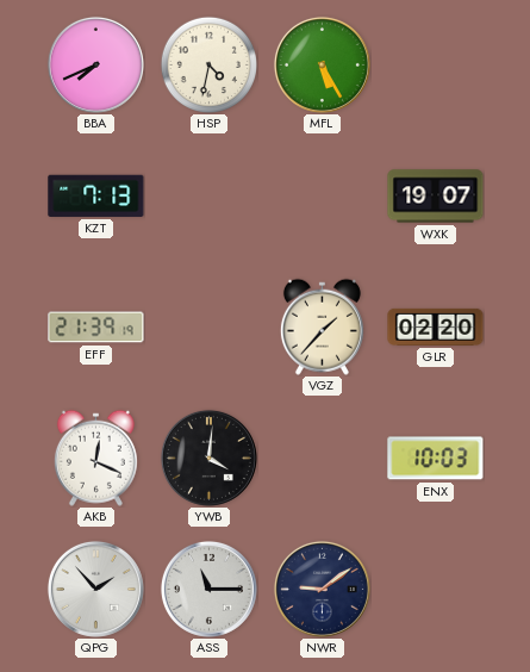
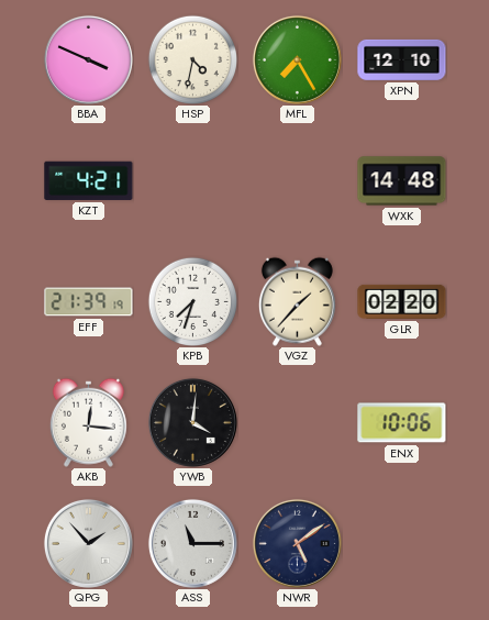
BBA: 7:41 -> 3:49 (88, 59)
MFL: 5:25 -> 7:25 (297, 59)
XPN: none -> 12:10 (402, 59)
KZT: 7:13 -> 4:21 (89, 180)
WXK: 19:07 -> 14:48 (402, 181)
KPB: none -> 7:33 (192, 301)
AKB: 12:19 -> 12:16 (88, 422)
ENX: 10:03 -> 10:06 (402, 423)
NWR: 9:09 -> 5:09 (297, 543)
